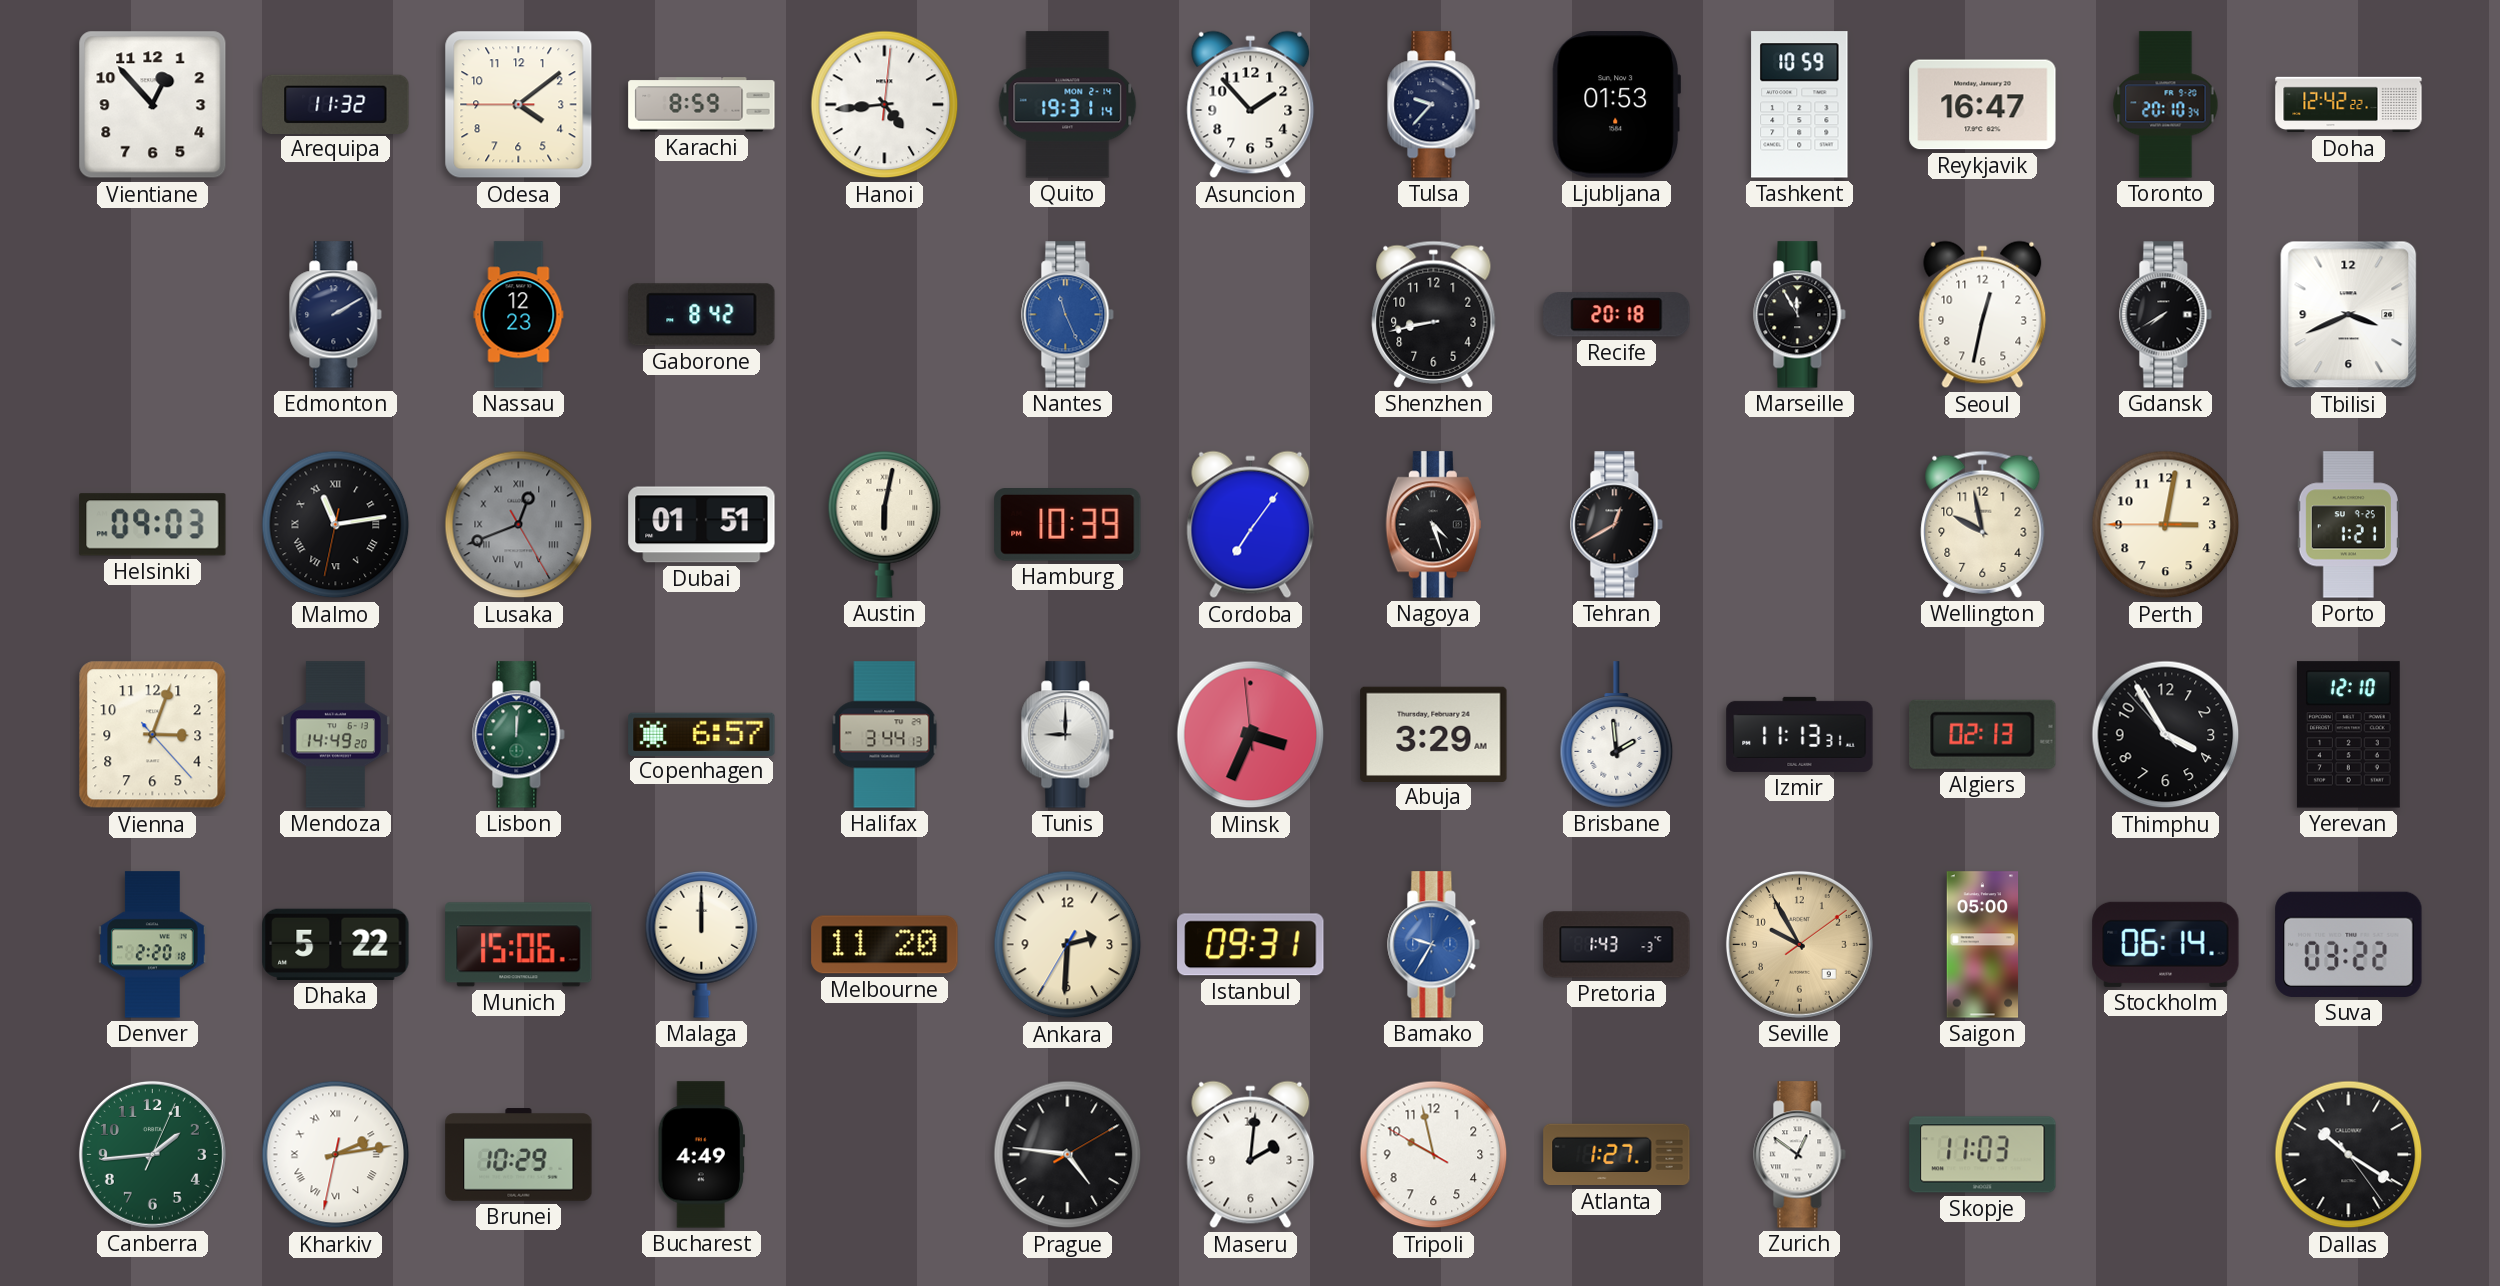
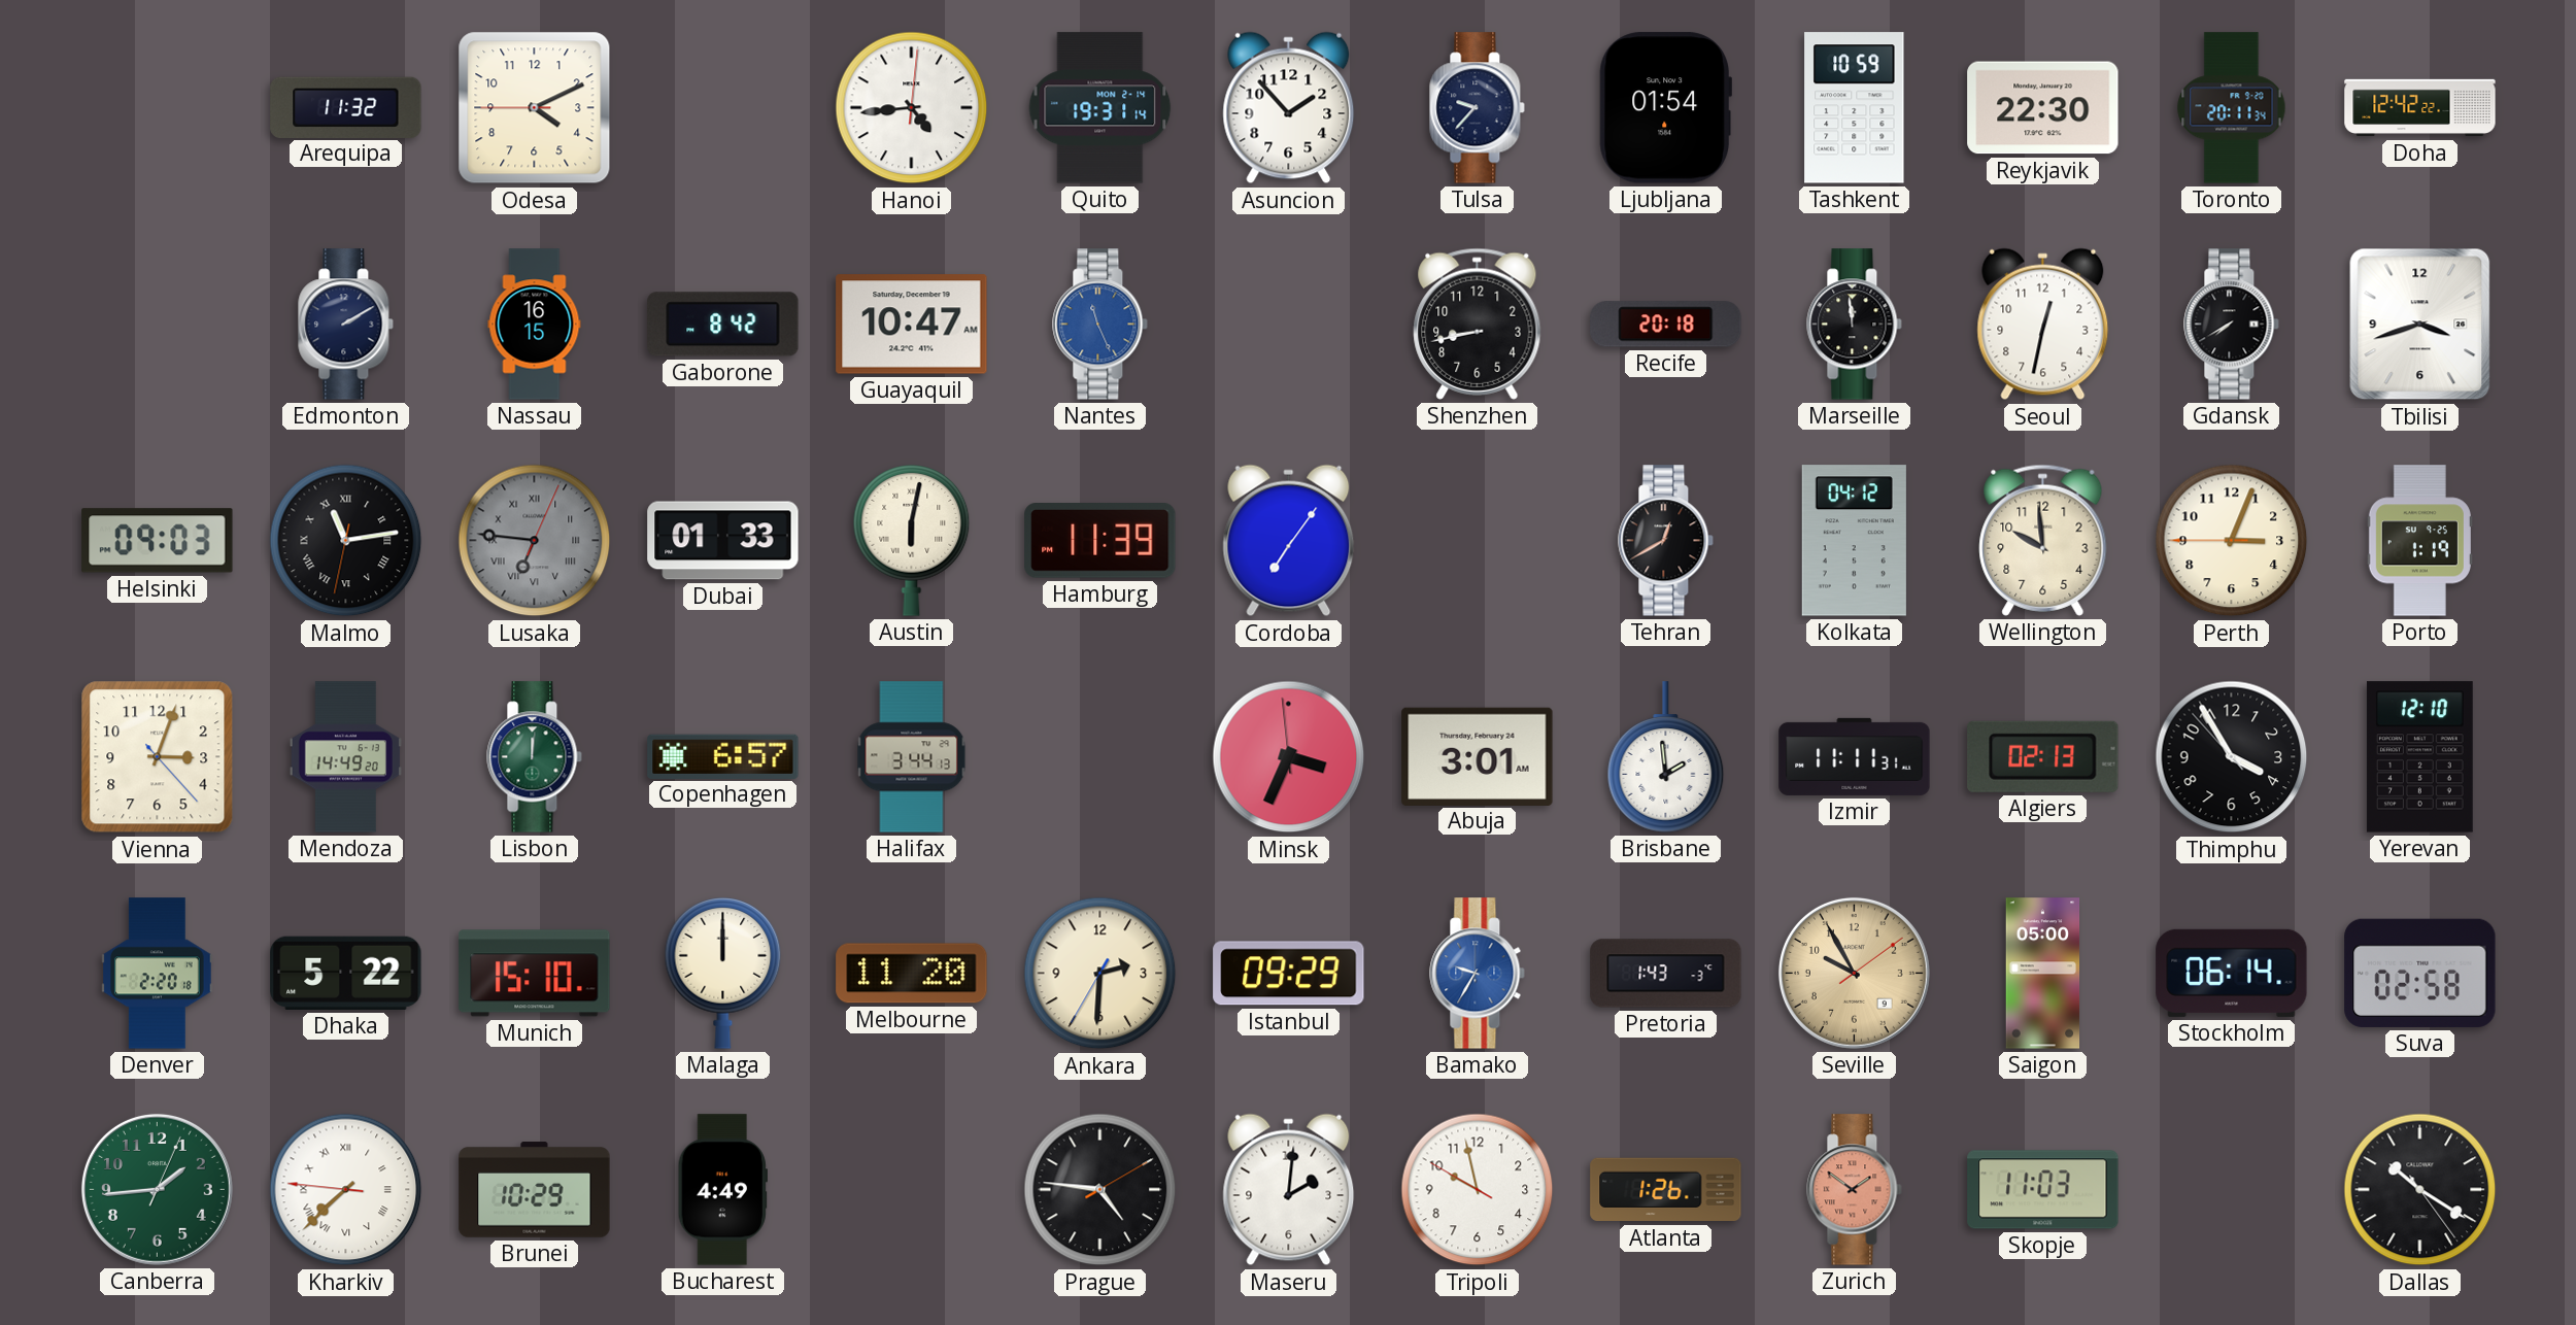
Vientiane: 12:53 -> none (153, 105)
Odesa: 4:08 -> 4:10 (535, 108)
Karachi: 8:59 -> none (702, 105)
Ljubljana: 01:53 -> 01:54 (1665, 108)
Reykjavik: 16:47 -> 22:30 (2043, 108)
Toronto: 20:10 -> 20:11 (2232, 108)
Nassau: 12:23 -> 16:15 (535, 325)
Guayaquil: none -> 10:47 (912, 325)
Marseille: 11:55 -> 11:59 (1855, 325)
Tbilisi: 3:41 -> 3:42 (2420, 325)
Lusaka: 12:41 -> 6:46 (535, 541)
Dubai: 01:51 -> 01:33 (723, 541)
Hamburg: 10:39 -> 11:39 (1100, 541)
Nagoya: 4:27 -> none (1433, 525)
Kolkata: none -> 04:12 (1854, 541)
Wellington: 9:58 -> 9:59 (2043, 540)
Perth: 3:01 -> 3:03 (2232, 541)
Porto: 1:21 -> 1:19 (2419, 541)
Tunis: 9:00 -> none (1068, 735)
Abuja: 3:29 -> 3:01 (1478, 756)
Izmir: 11:13 -> 11:11 (1855, 756)
Munich: 15:06 -> 15:10 (535, 974)
Istanbul: 09:31 -> 09:29 (1289, 974)
Suva: 03:22 -> 02:58 (2420, 973)
Kharkiv: 2:13 -> 7:37 (346, 1190)
Atlanta: 1:27 -> 1:26 (1666, 1190)
Zurich: 12:51 -> 1:51 (1855, 1190)
Zurich dial: white -> salmon (1855, 1190)
